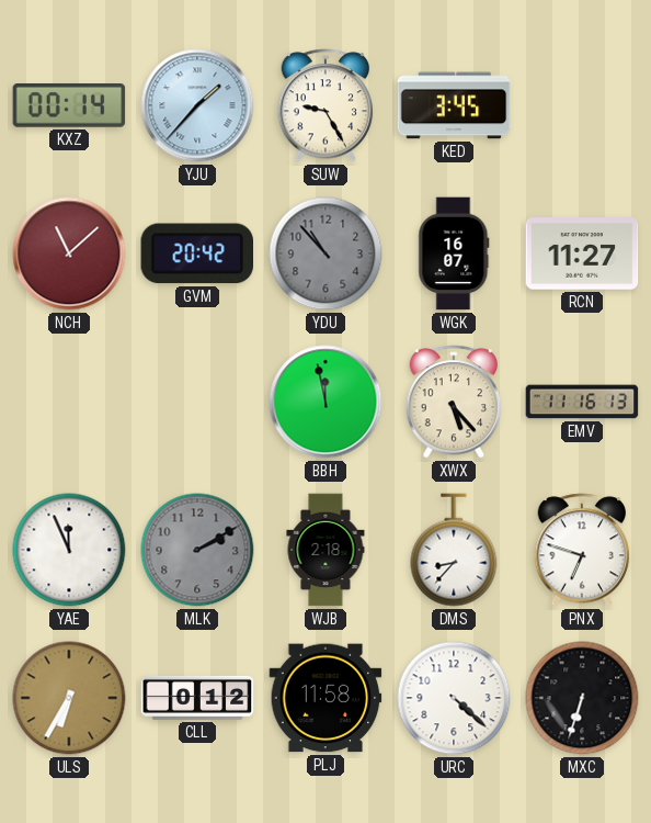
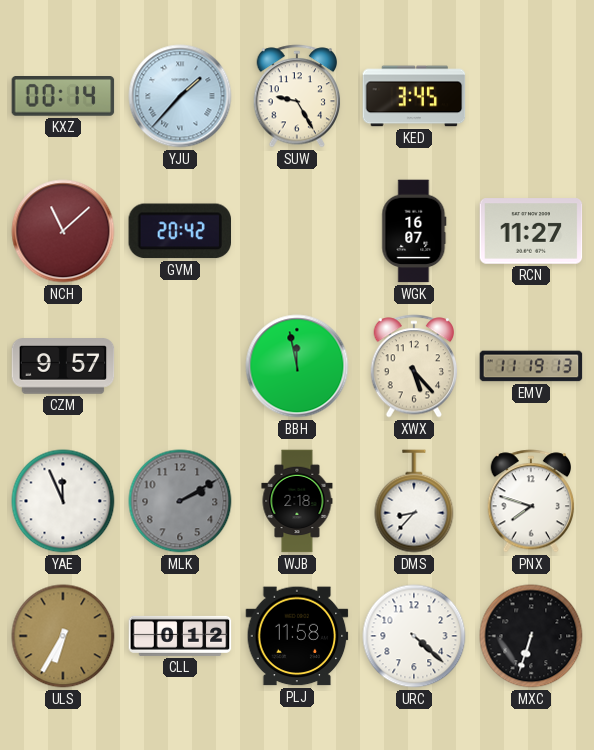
YDU: 10:53 -> none (325, 253)
CZM: none -> 9:57 (63, 366)
EMV: 11:16 -> 11:19 (531, 366)
PNX: 6:48 -> 7:48 (531, 501)
